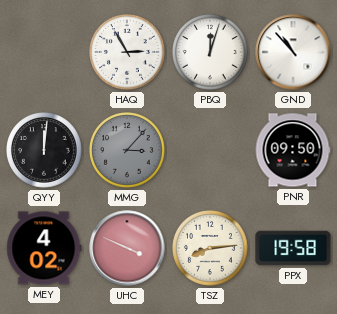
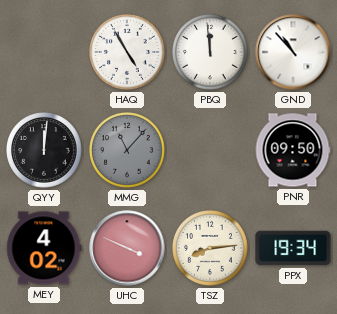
HAQ: 2:55 -> 4:55 (127, 52)
PBQ: 12:03 -> 11:59 (210, 52)
MMG: 3:07 -> 11:07 (127, 150)
PPX: 19:58 -> 19:34 (293, 248)
